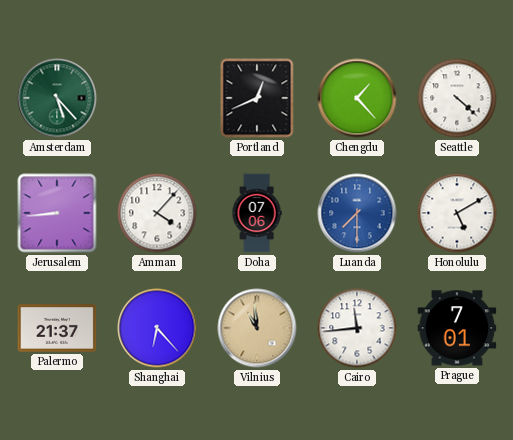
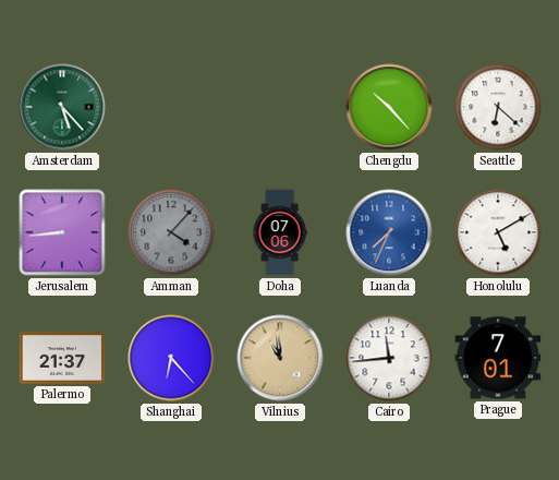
Portland: 12:41 -> none (257, 98)
Chengdu: 1:23 -> 10:23 (389, 107)
Seattle: 4:22 -> 6:22 (498, 107)
Amman dial: white -> grey (171, 232)
Luanda: 7:30 -> 7:34 (389, 232)
